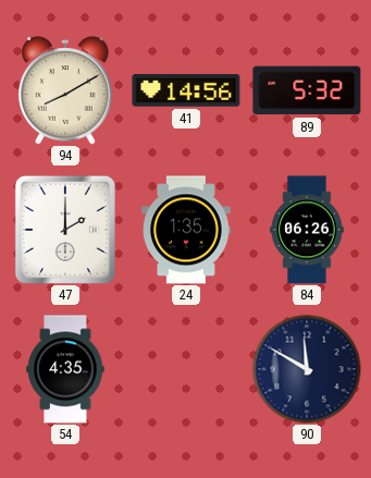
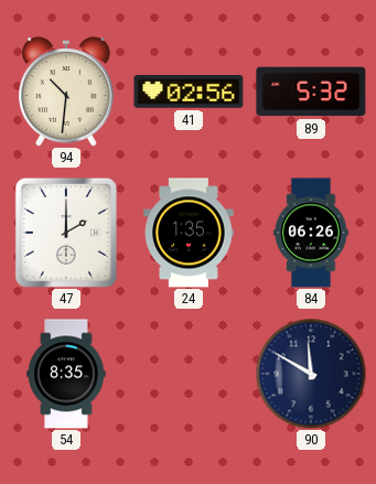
94: 8:10 -> 10:31 (66, 92)
41: 14:56 -> 02:56 (189, 92)
54: 4:35 -> 8:35 (66, 374)
